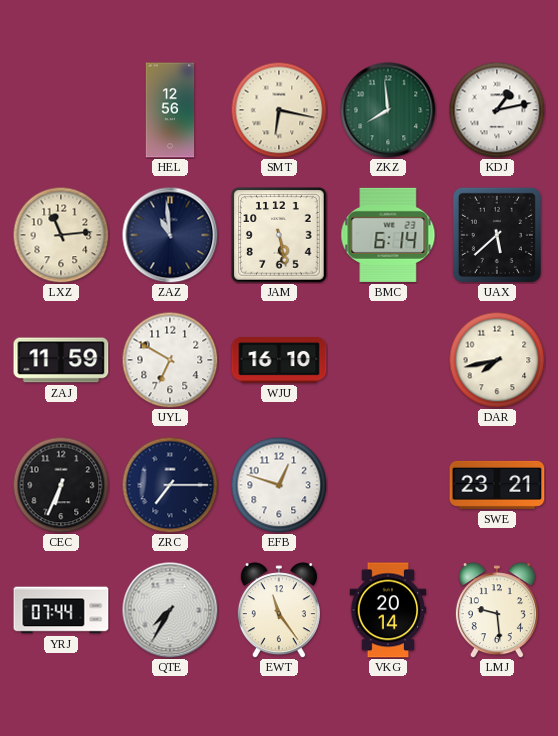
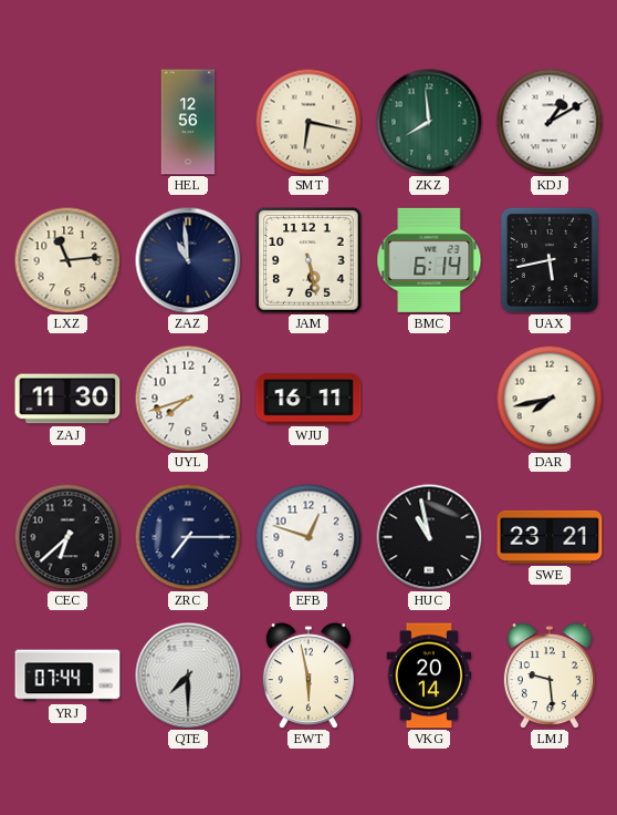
KDJ: 1:13 -> 1:10 (550, 122)
UAX: 5:38 -> 5:43 (550, 260)
ZAJ: 11:59 -> 11:30 (67, 399)
UYL: 6:50 -> 7:42 (188, 399)
WJU: 16:10 -> 16:11 (308, 400)
CEC: 6:34 -> 6:38 (67, 537)
HUC: none -> 10:58 (429, 537)
QTE: 7:35 -> 7:30 (188, 675)
EWT: 11:24 -> 5:58 (308, 675)
